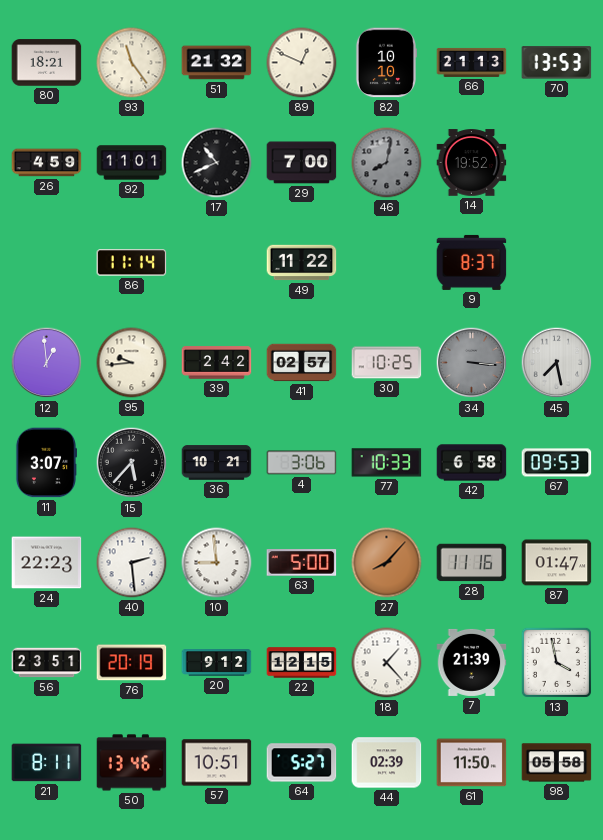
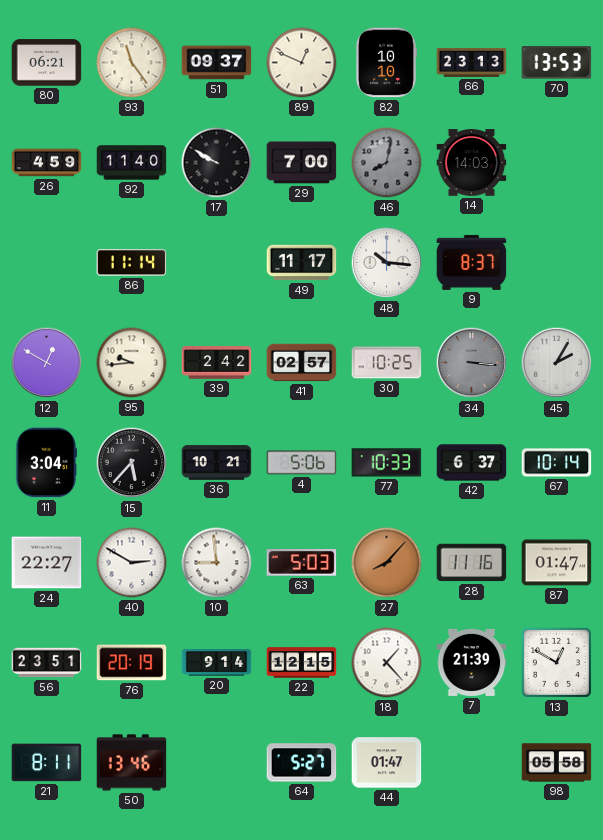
80: 18:21 -> 06:21 (47, 63)
51: 21:32 -> 09:37 (217, 63)
66: 21:13 -> 23:13 (472, 62)
92: 11:01 -> 11:40 (132, 163)
17: 10:41 -> 9:50 (217, 163)
14: 19:52 -> 14:03 (472, 163)
49: 11:22 -> 11:17 (302, 263)
48: none -> 10:16 (387, 263)
12: 12:59 -> 12:50 (47, 363)
45: 7:28 -> 2:05 (557, 363)
11: 3:07 -> 3:04 (45, 463)
4: 3:06 -> 5:06 (302, 463)
42: 6:58 -> 6:37 (472, 463)
67: 09:53 -> 10:14 (557, 463)
24: 22:23 -> 22:27 (47, 563)
40: 2:29 -> 2:50 (132, 563)
63: 5:00 -> 5:03 (302, 563)
20: 9:12 -> 9:14 (217, 663)
13: 3:58 -> 12:50 (556, 662)
57: 10:51 -> none (217, 763)
44: 02:39 -> 01:47 (387, 763)
61: 11:50 -> none (472, 763)
